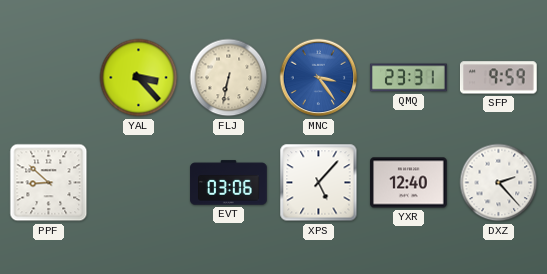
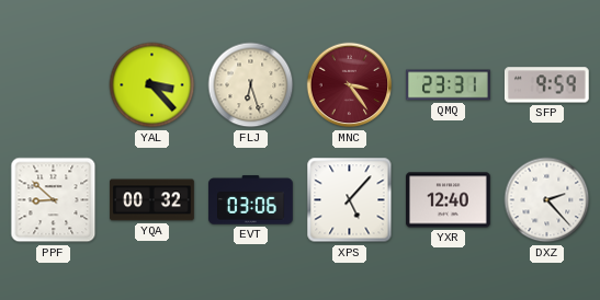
FLJ: 6:32 -> 6:27 (251, 85)
MNC dial: blue -> burgundy (350, 85)
YQA: none -> 00:32 (152, 200)
